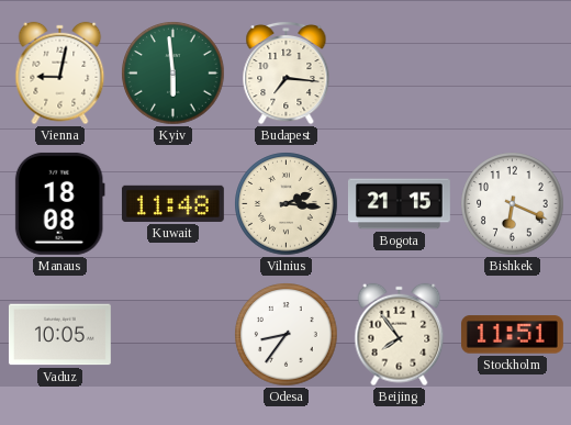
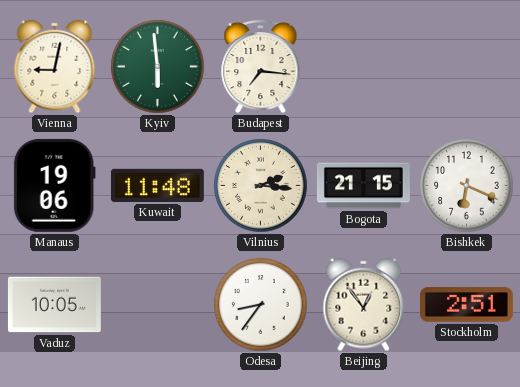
Manaus: 18:08 -> 19:06 (54, 185)
Beijing: 7:54 -> 12:54 (364, 305)
Stockholm: 11:51 -> 2:51 (466, 305)
